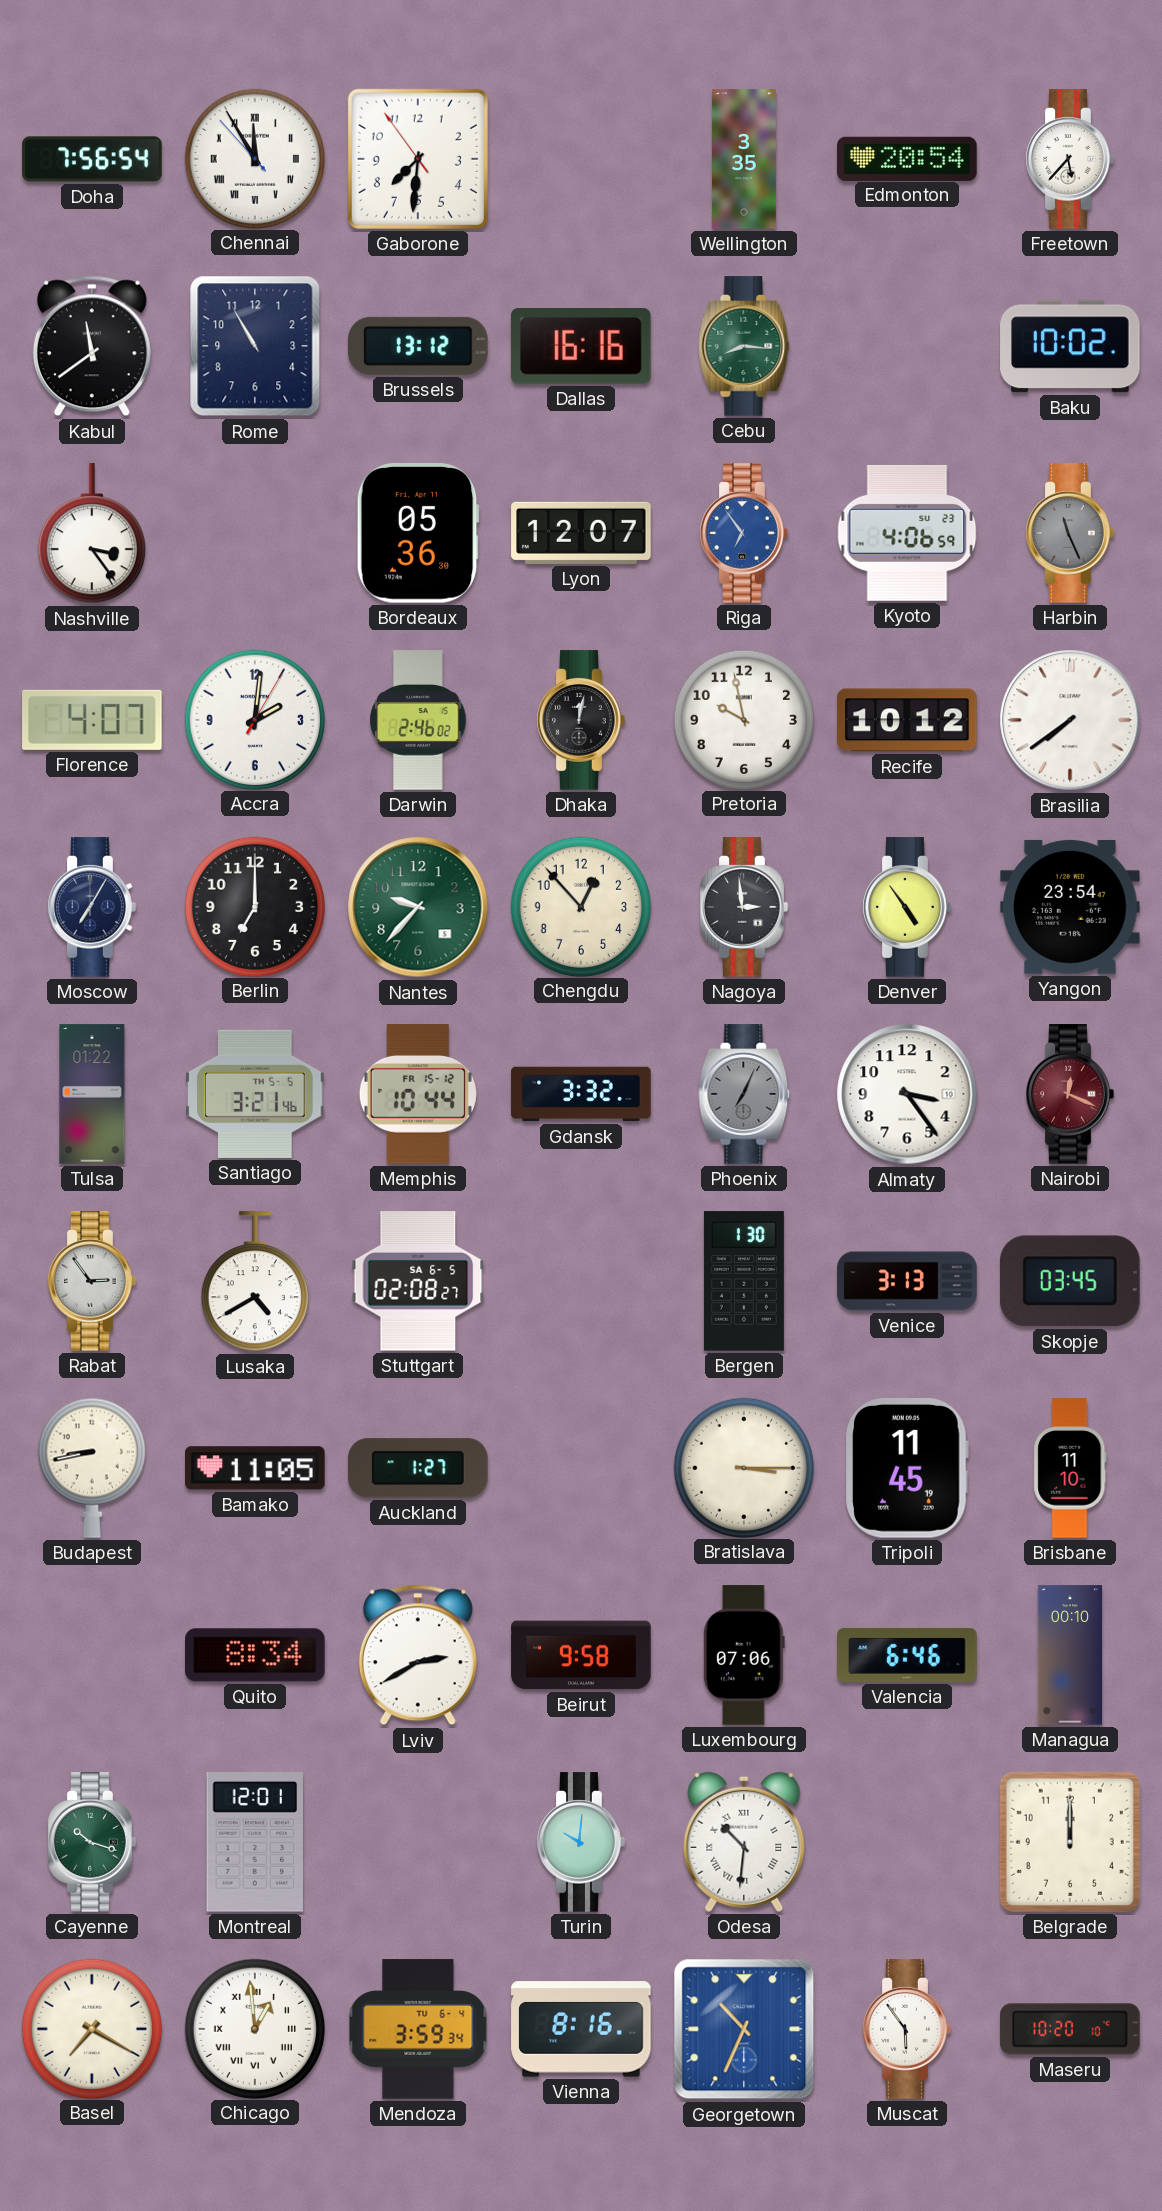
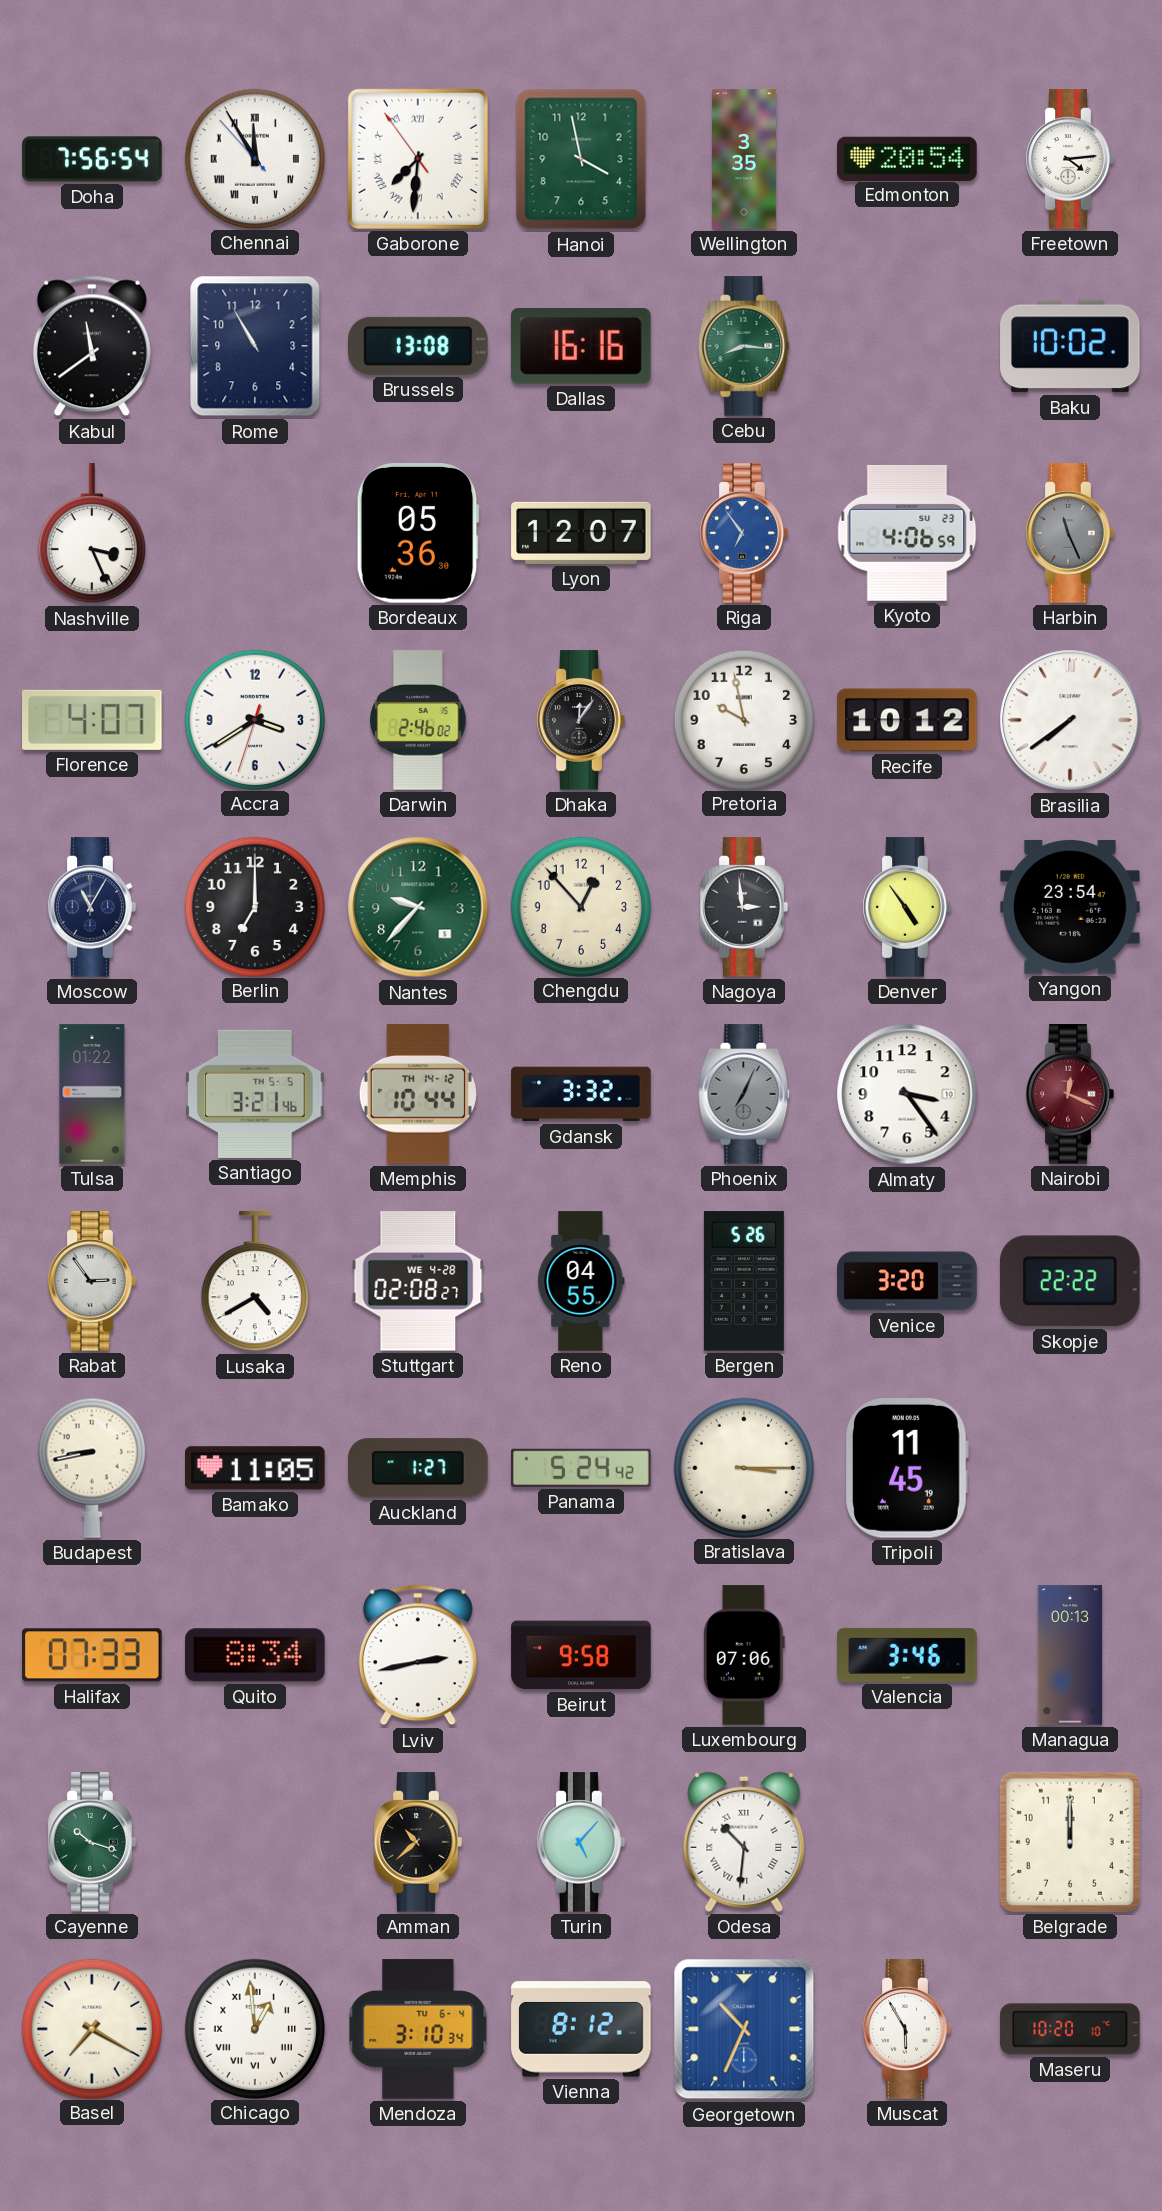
Gaborone numerals: Arabic -> Roman (418, 159)
Hanoi: none -> 3:58 (581, 159)
Freetown: 5:37 -> 4:14 (1070, 159)
Brussels: 13:12 -> 13:08 (419, 346)
Nashville: 3:24 -> 3:26 (92, 534)
Accra: 2:01 -> 3:39 (254, 719)
Dhaka: 12:02 -> 12:06 (581, 720)
Moscow: 7:05 -> 11:05 (92, 907)
Memphis date: FR 15-12 -> TH 14-12 (418, 1094)
Stuttgart date: SA 6-5 -> WE 4-28 (418, 1281)
Reno: none -> 04:55 (581, 1281)
Bergen: 1:30 -> 5:26 (744, 1281)
Venice: 3:13 -> 3:20 (907, 1281)
Skopje: 03:45 -> 22:22 (1070, 1281)
Panama: none -> 5:24 (581, 1468)
Brisbane: 11:10 -> none (1070, 1468)
Halifax: none -> 07:33 (92, 1655)
Lviv: 2:40 -> 2:43 (418, 1655)
Valencia: 6:46 -> 3:46 (907, 1655)
Managua: 00:10 -> 00:13 (1070, 1655)
Montreal: 12:01 -> none (254, 1843)
Amman: none -> 10:38 (418, 1842)
Turin: 10:01 -> 5:07 (581, 1842)
Mendoza: 3:59 -> 3:10 (418, 2029)
Vienna: 8:16 -> 8:12 (581, 2029)
Muscat: 5:54 -> 5:55 (907, 2029)
